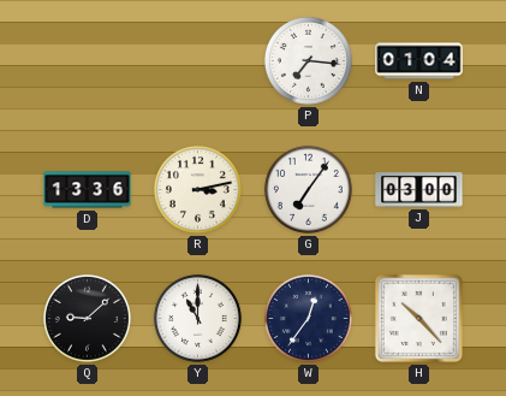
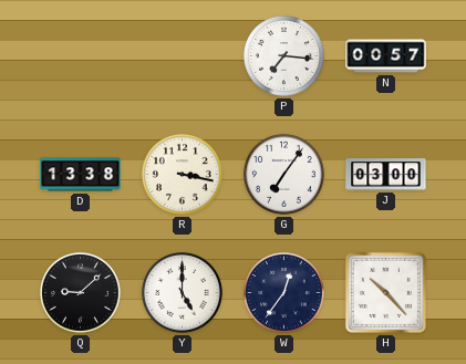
N: 01:04 -> 00:57 (386, 56)
D: 13:36 -> 13:38 (81, 175)
R: 3:13 -> 3:17 (182, 174)
Y: 11:00 -> 5:00 (182, 292)
